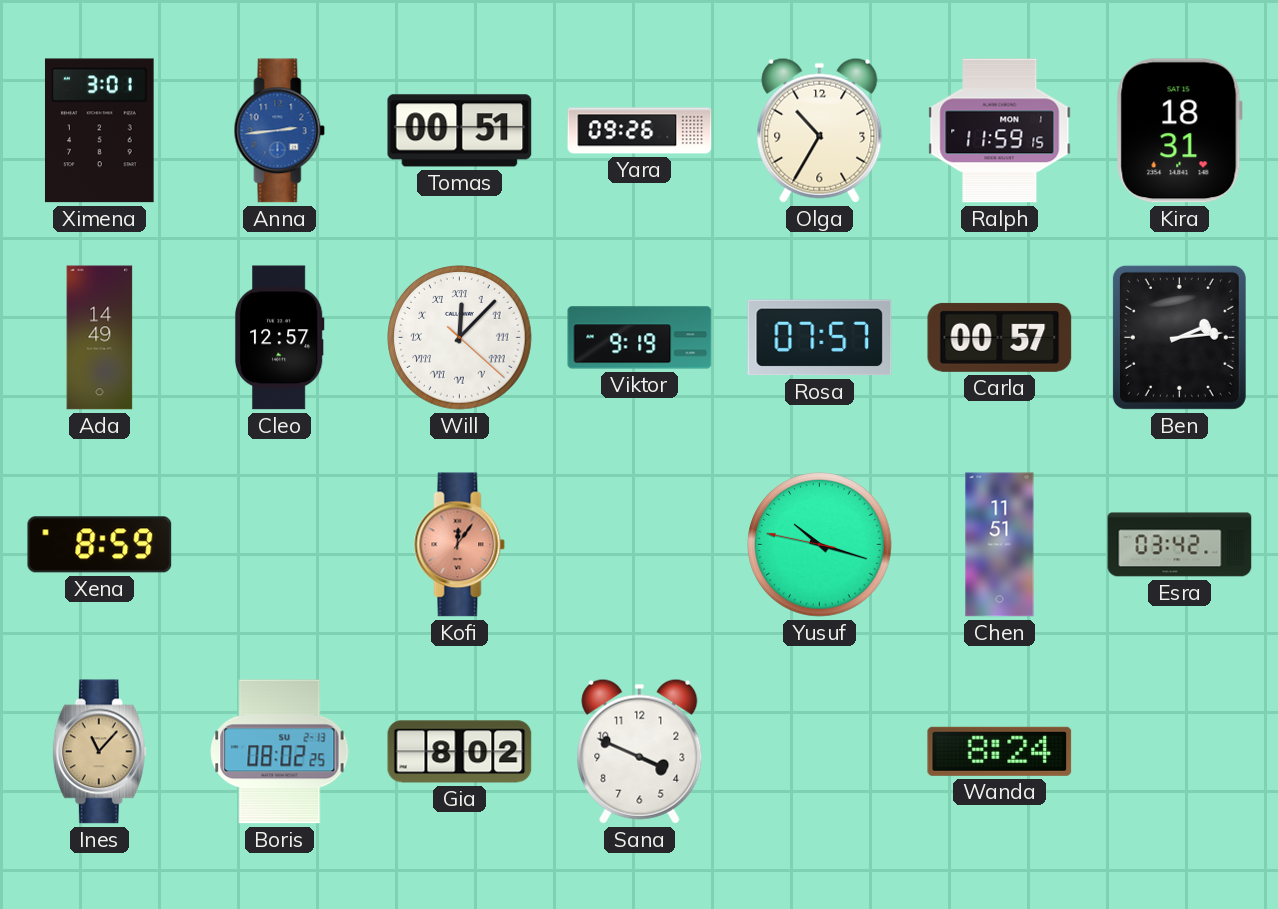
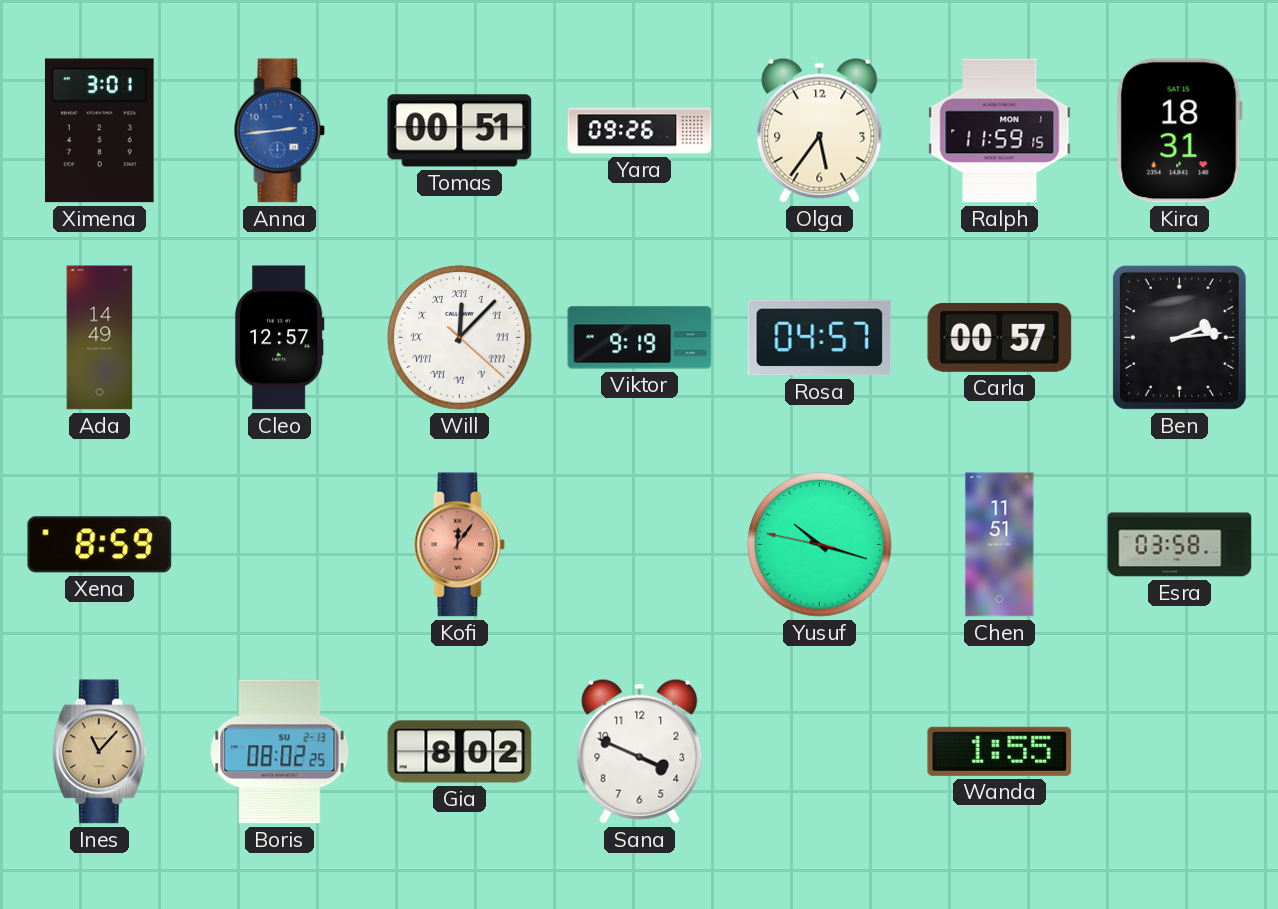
Olga: 10:35 -> 5:36 (820, 130)
Rosa: 07:57 -> 04:57 (820, 338)
Esra: 03:42 -> 03:58 (1180, 545)
Wanda: 8:24 -> 1:55 (1000, 751)
